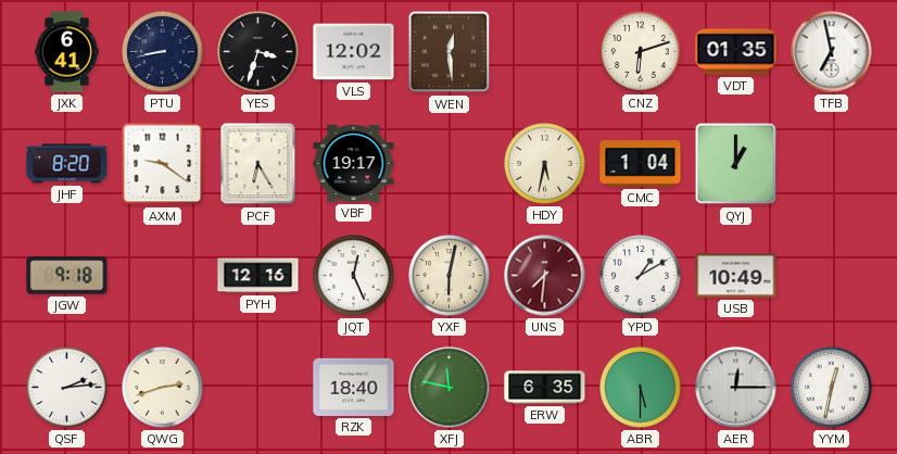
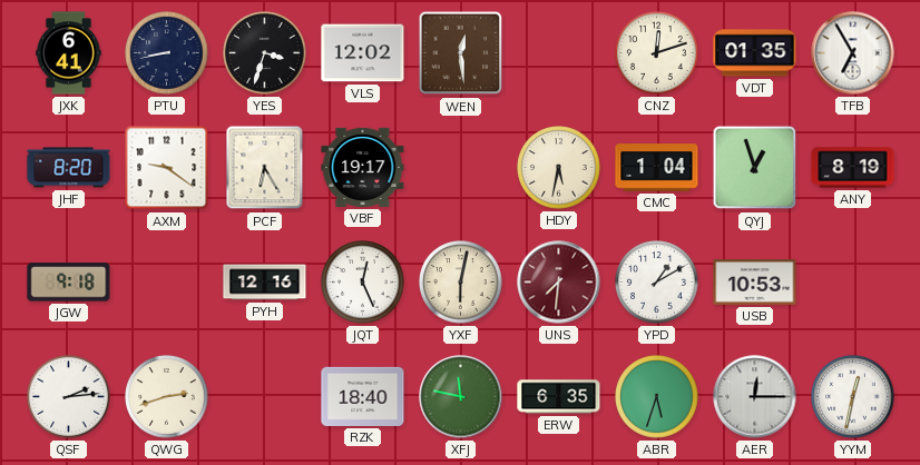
CNZ: 6:12 -> 12:12 (657, 53)
TFB: 6:58 -> 6:55 (853, 53)
QYJ: 1:00 -> 12:57 (755, 168)
ANY: none -> 8:19 (853, 168)
USB: 10:49 -> 10:53 (755, 283)
ABR: 5:30 -> 5:33 (657, 397)
